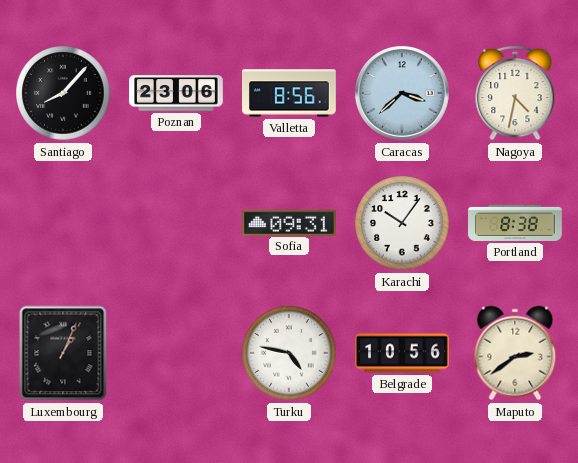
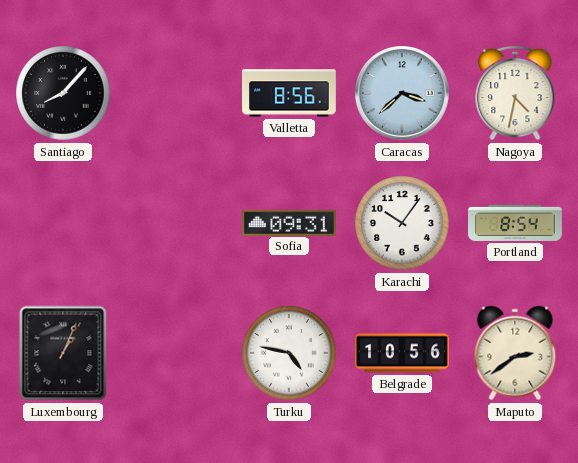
Poznan: 23:06 -> none (176, 93)
Portland: 8:38 -> 8:54 (515, 223)
